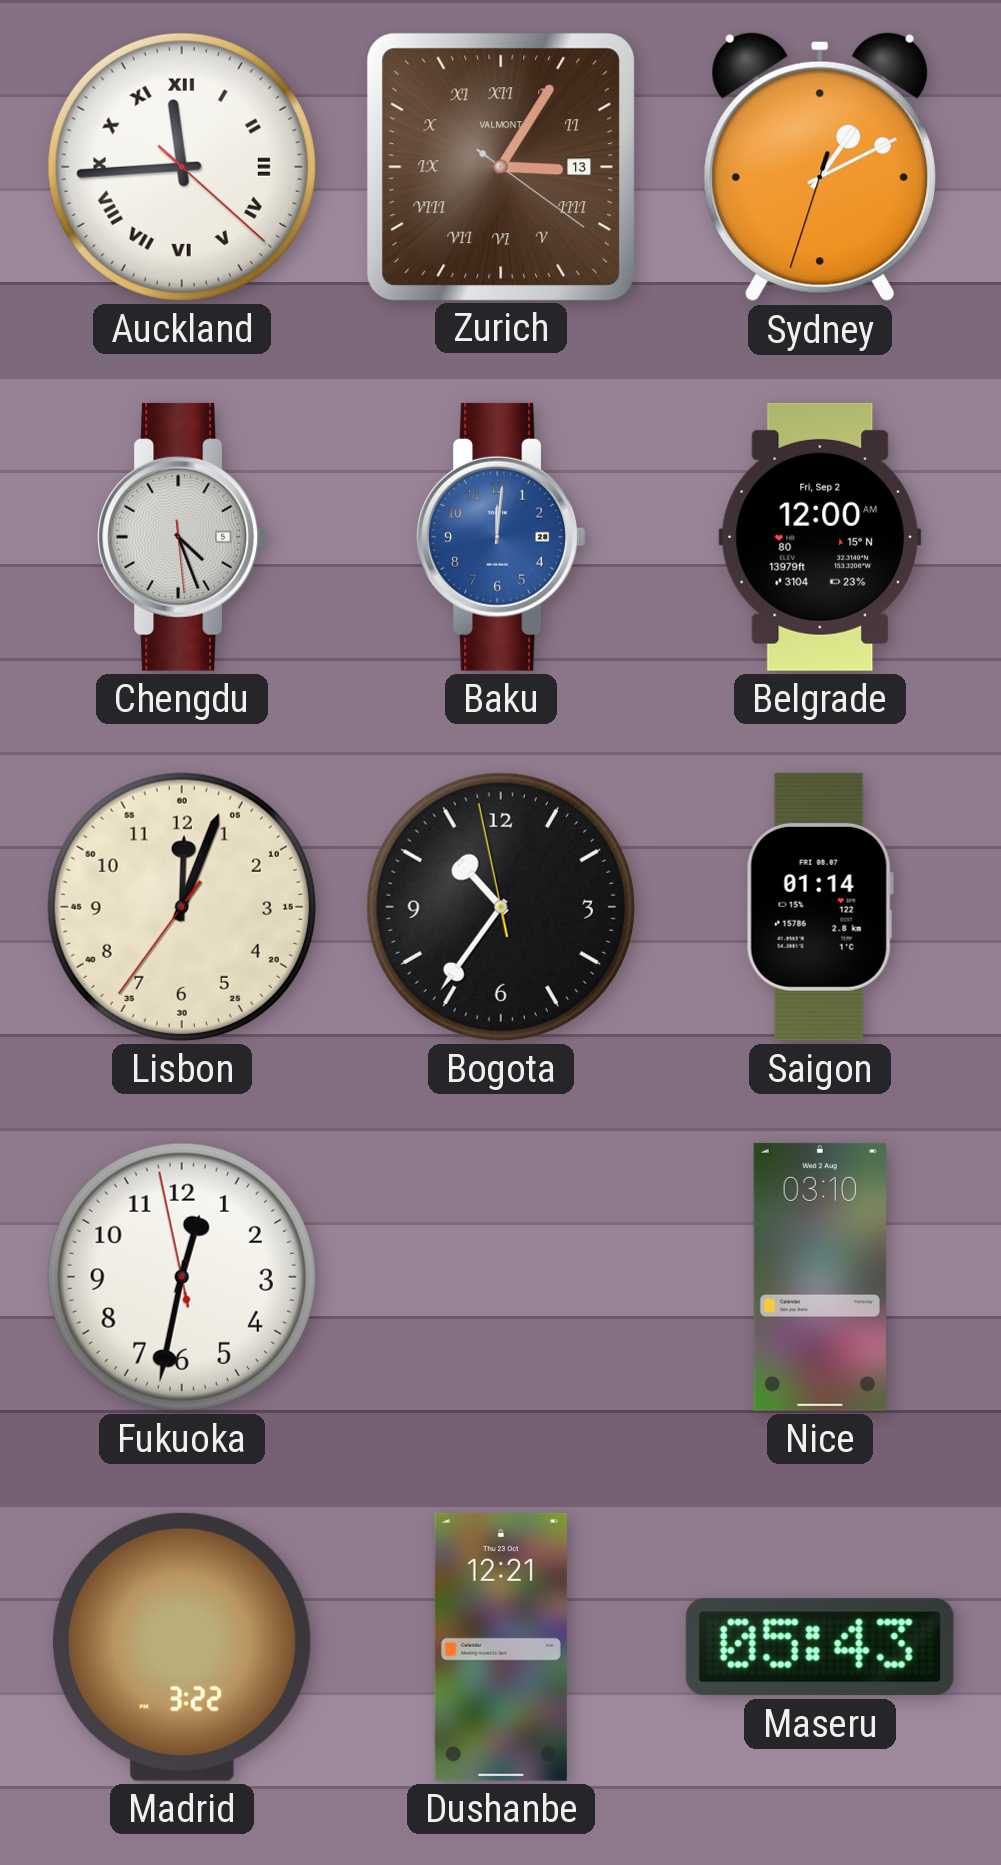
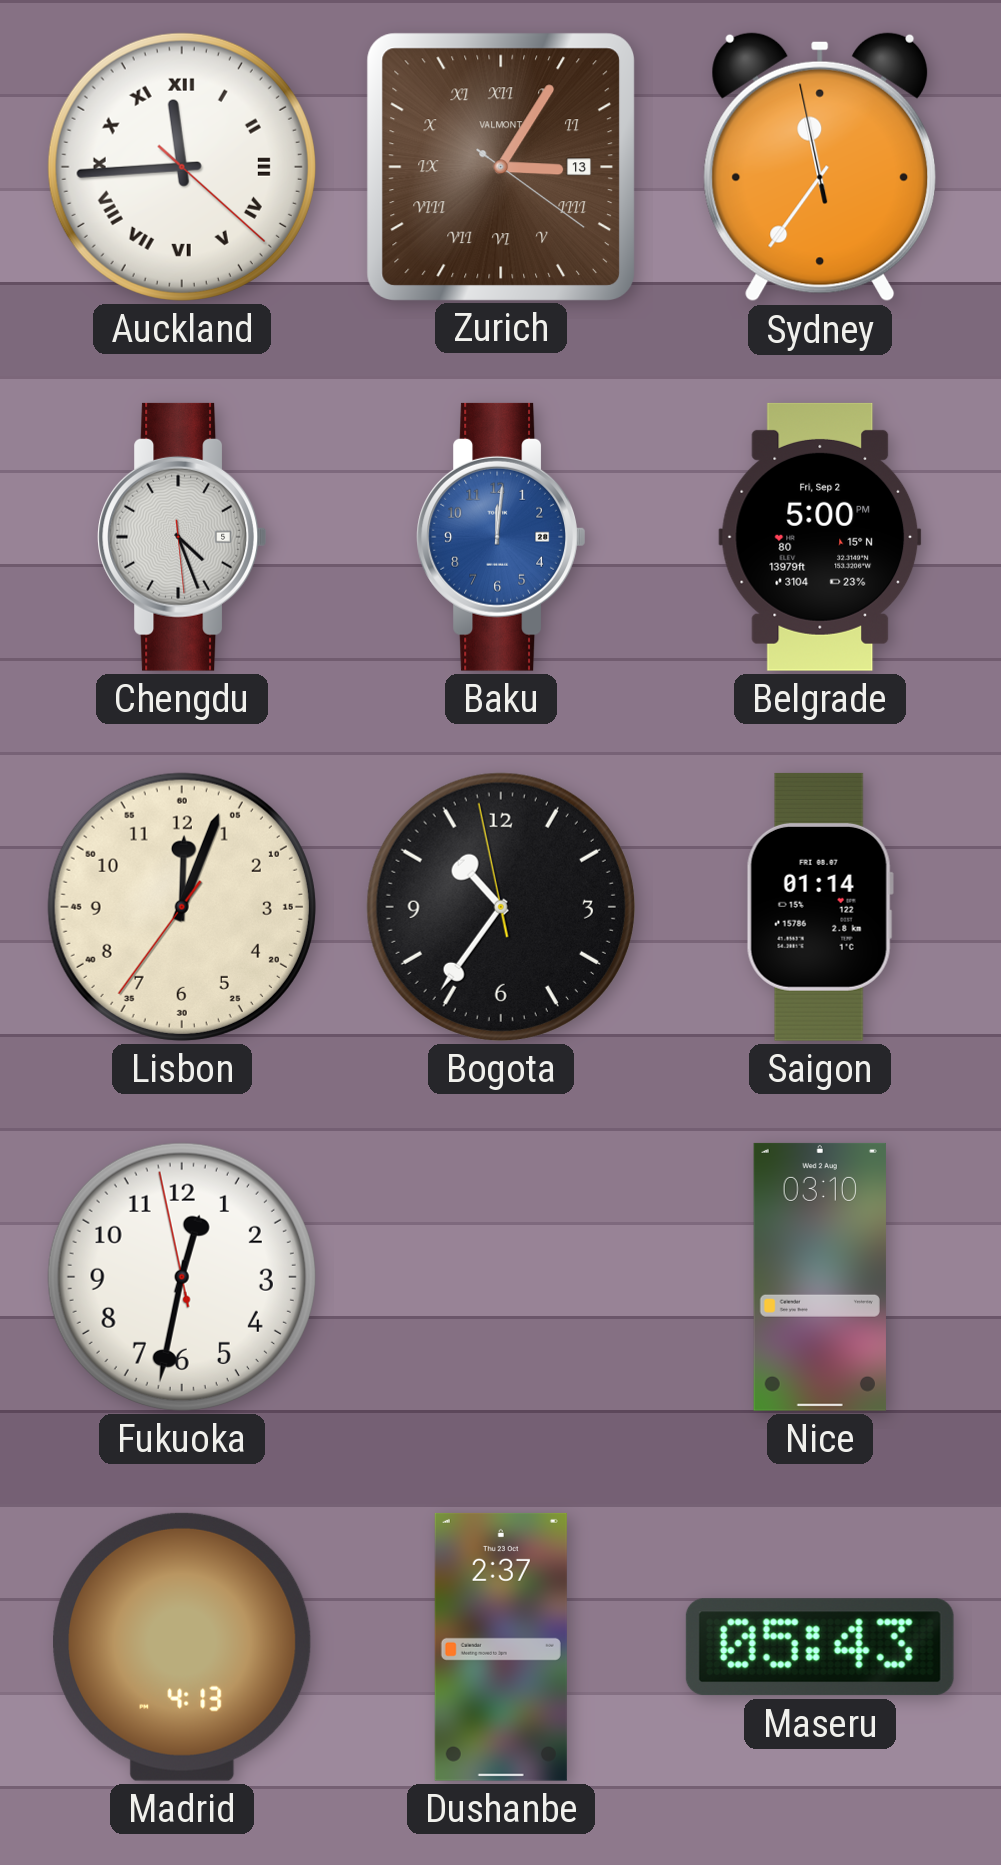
Sydney: 1:10 -> 11:35 (819, 167)
Belgrade: 12:00 -> 5:00 (820, 537)
Madrid: 3:22 -> 4:13 (182, 1647)
Dushanbe: 12:21 -> 2:37 (501, 1647)
